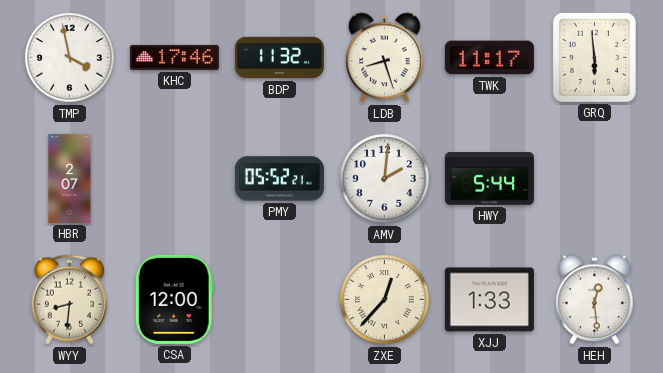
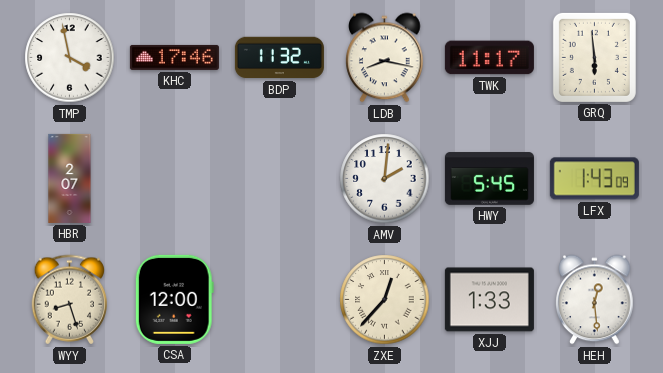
LDB: 8:27 -> 8:17 (385, 58)
PMY: 05:52 -> none (279, 179)
HWY: 5:44 -> 5:45 (489, 179)
LFX: none -> 1:43 (594, 179)
WYY: 8:31 -> 8:27 (70, 300)
